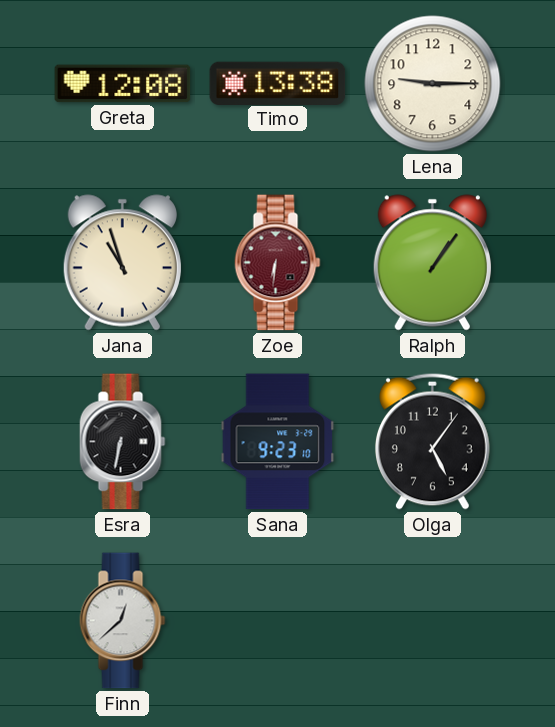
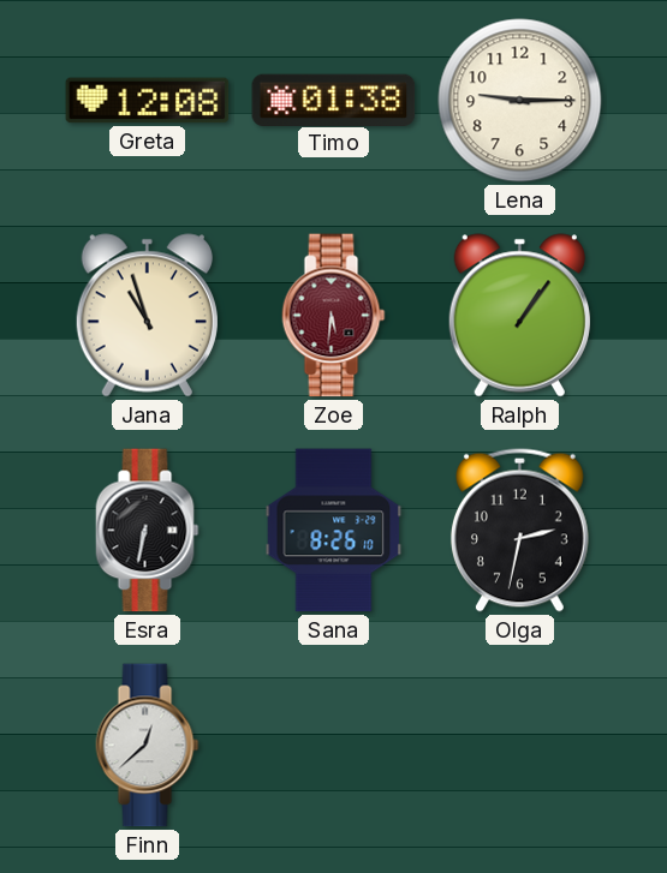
Timo: 13:38 -> 01:38 (334, 100)
Zoe: 6:31 -> 5:31 (334, 316)
Sana: 9:23 -> 8:26 (334, 531)
Olga: 5:06 -> 2:32 (519, 530)
